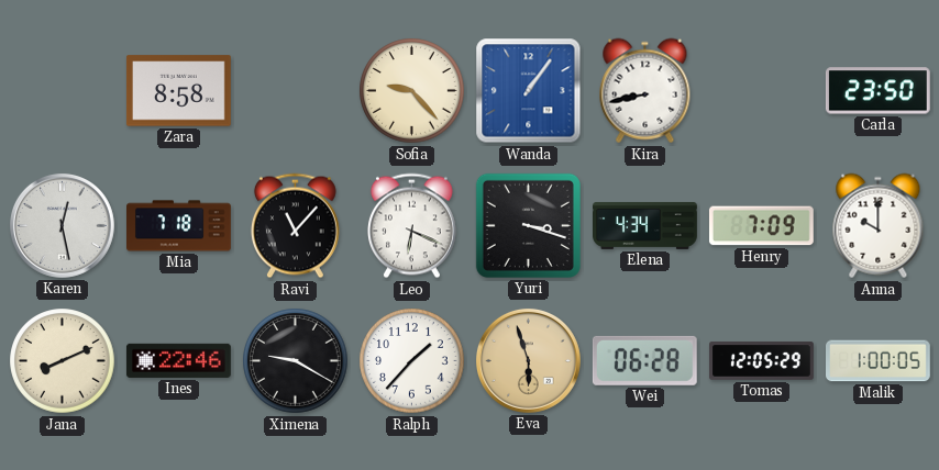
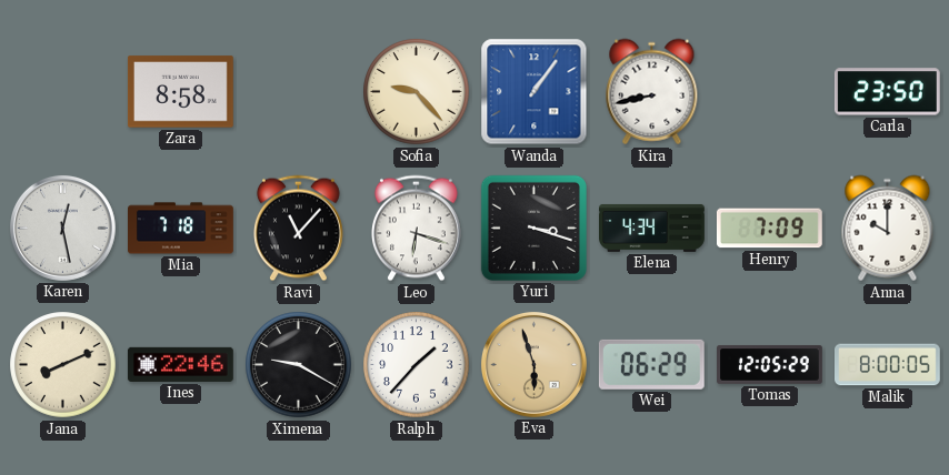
Leo: 6:19 -> 6:18 (416, 229)
Wei: 06:28 -> 06:29 (651, 364)
Malik: 1:00 -> 8:00 (888, 365)
